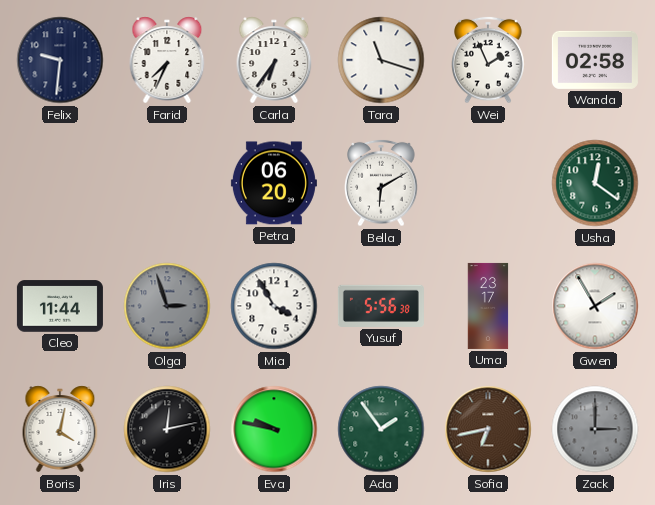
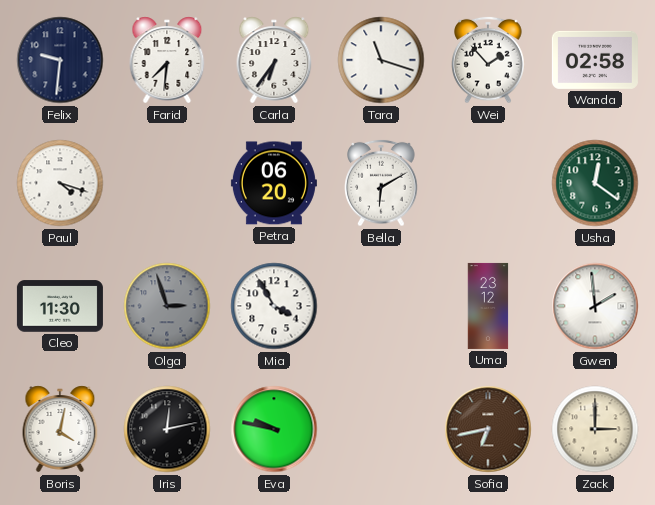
Farid: 7:34 -> 7:31 (167, 60)
Wei: 1:56 -> 1:53 (488, 60)
Paul: none -> 4:18 (60, 183)
Cleo: 11:44 -> 11:30 (60, 306)
Yusuf: 5:56 -> none (381, 306)
Uma: 23:17 -> 23:12 (488, 306)
Gwen: 1:55 -> 1:59 (595, 306)
Ada: 1:54 -> none (381, 429)
Zack dial: grey -> cream (595, 429)
